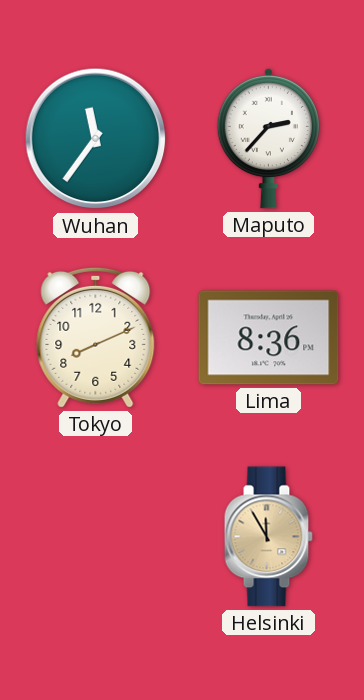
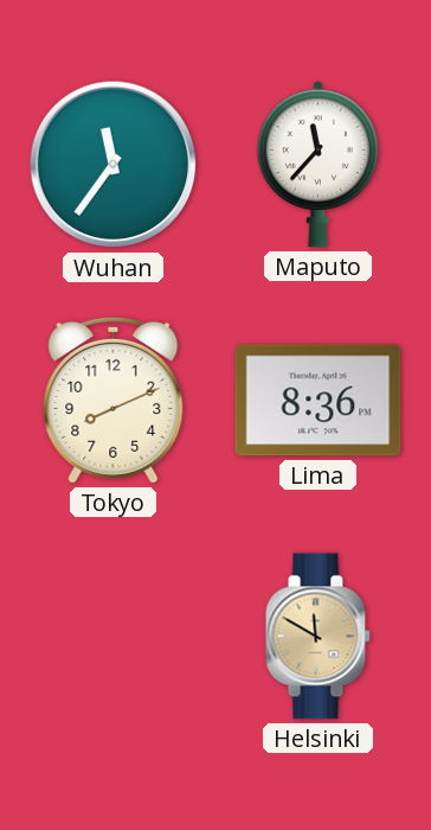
Maputo: 2:37 -> 11:37 (317, 164)
Helsinki: 11:55 -> 11:50 (317, 637)
